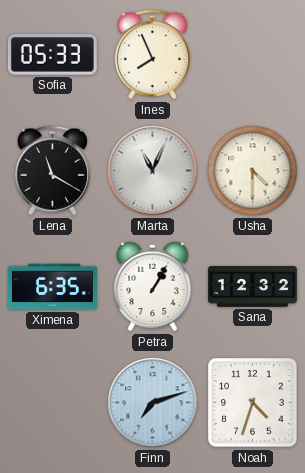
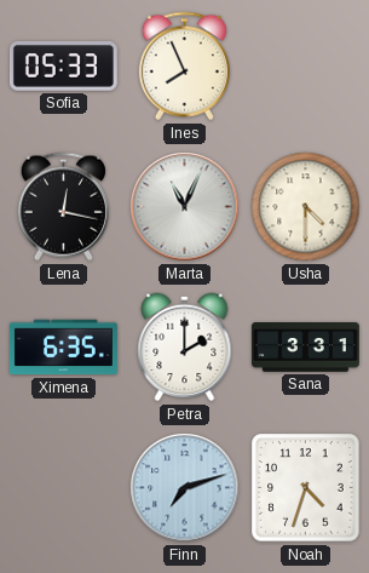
Lena: 11:20 -> 12:17 (63, 207)
Petra: 1:05 -> 2:00 (185, 348)
Sana: 12:32 -> 3:31 (305, 348)
